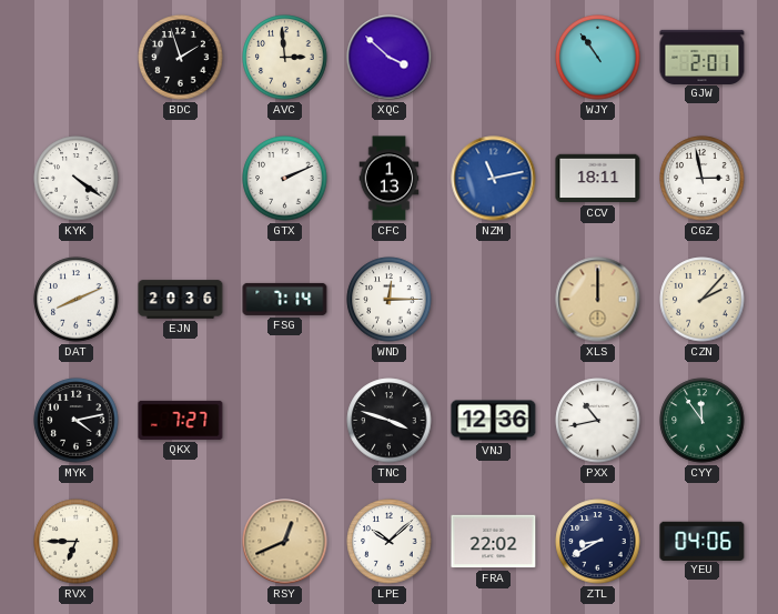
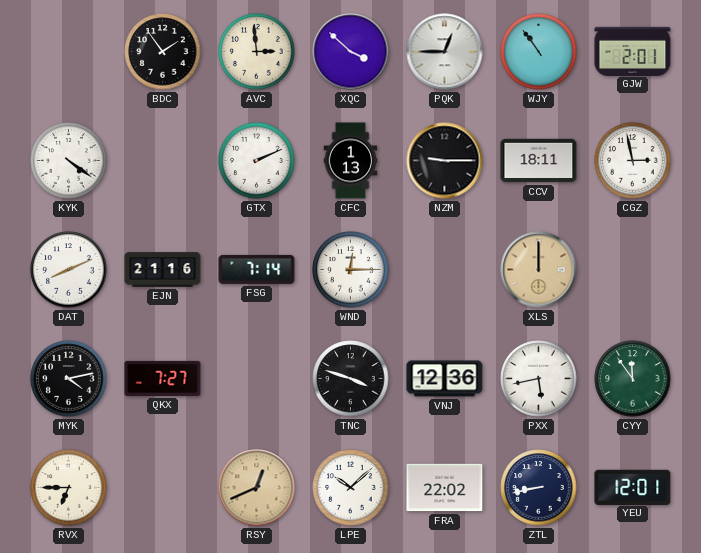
BDC: 1:57 -> 1:54 (163, 52)
PQK: none -> 12:45 (445, 52)
NZM: 11:13 -> 9:15 (445, 161)
NZM dial: blue -> black (445, 161)
EJN: 20:36 -> 21:16 (163, 270)
CZN: 2:07 -> none (703, 300)
PXX: 10:43 -> 5:43 (539, 379)
ZTL: 8:40 -> 8:43 (539, 488)
YEU: 04:06 -> 12:01 (633, 487)
